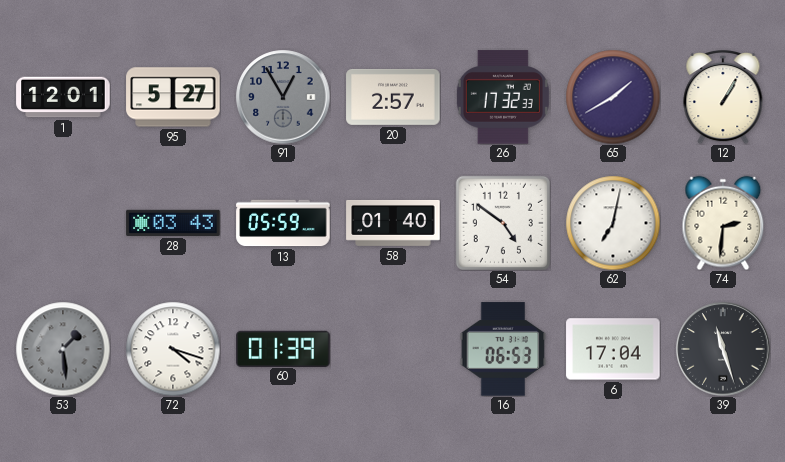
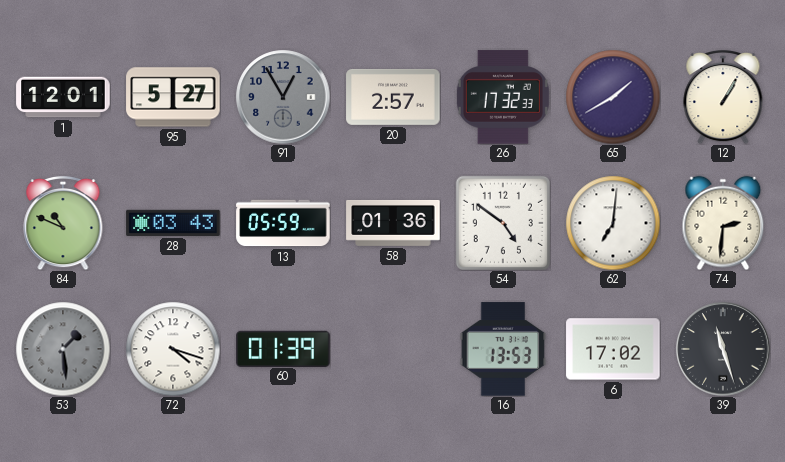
84: none -> 10:49 (63, 223)
58: 01:40 -> 01:36 (393, 223)
62: 7:02 -> 7:01 (613, 223)
16: 06:53 -> 13:53 (503, 349)
6: 17:04 -> 17:02 (613, 349)
